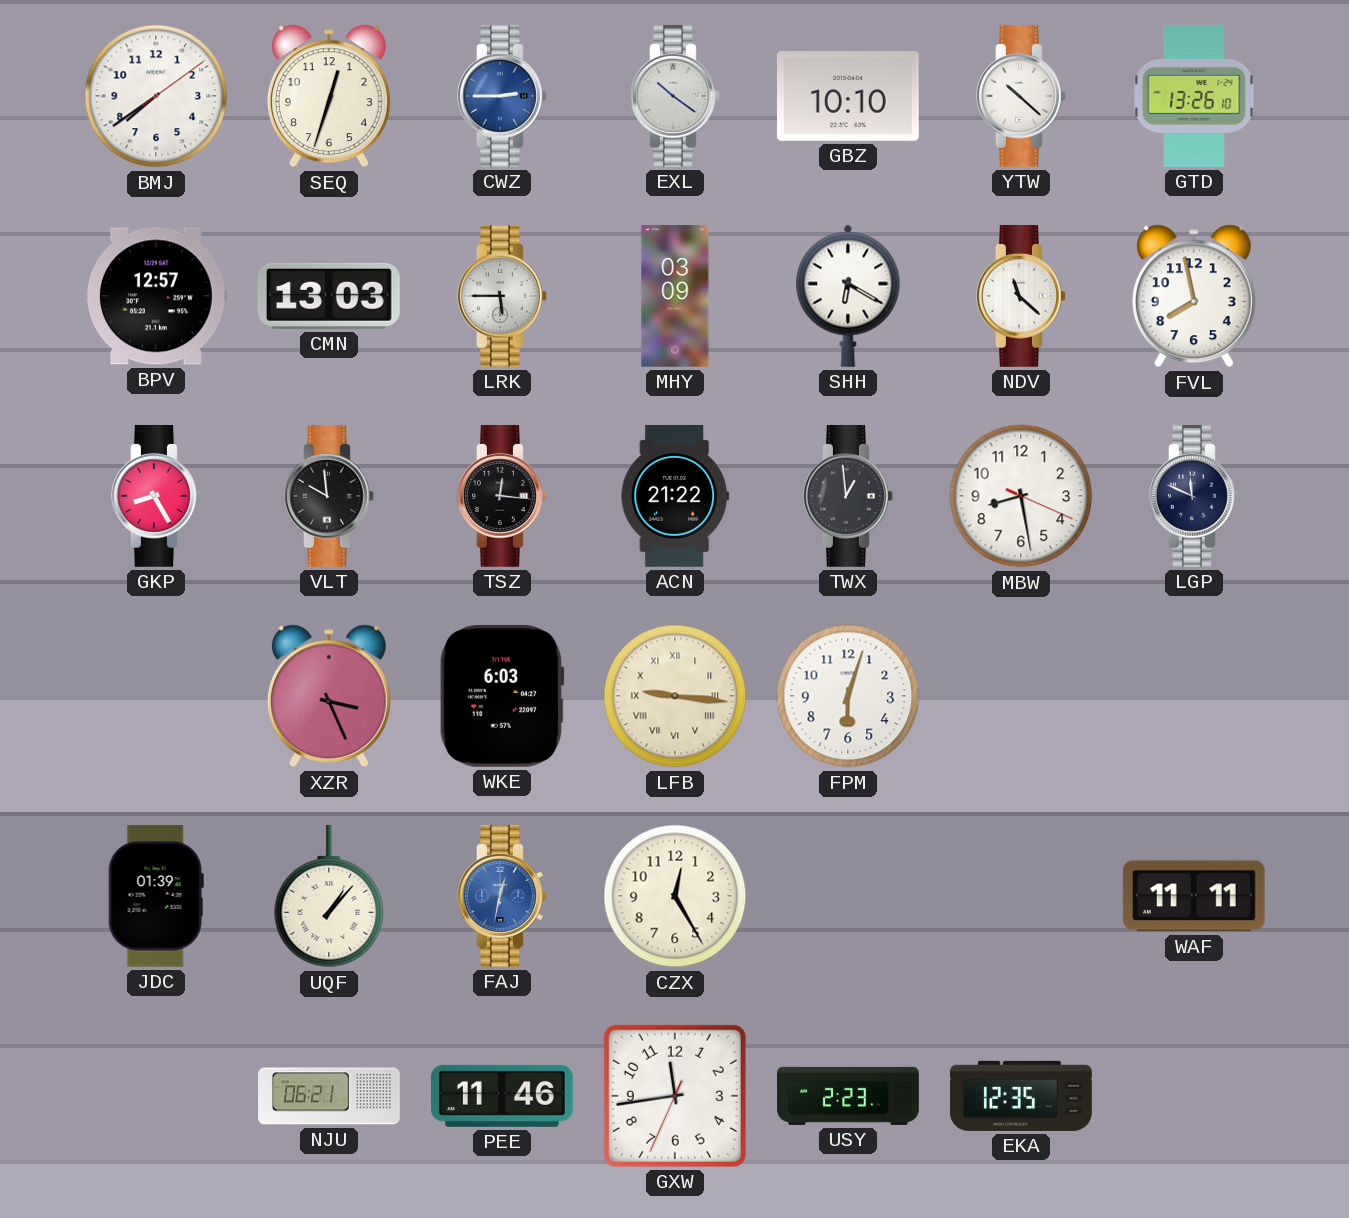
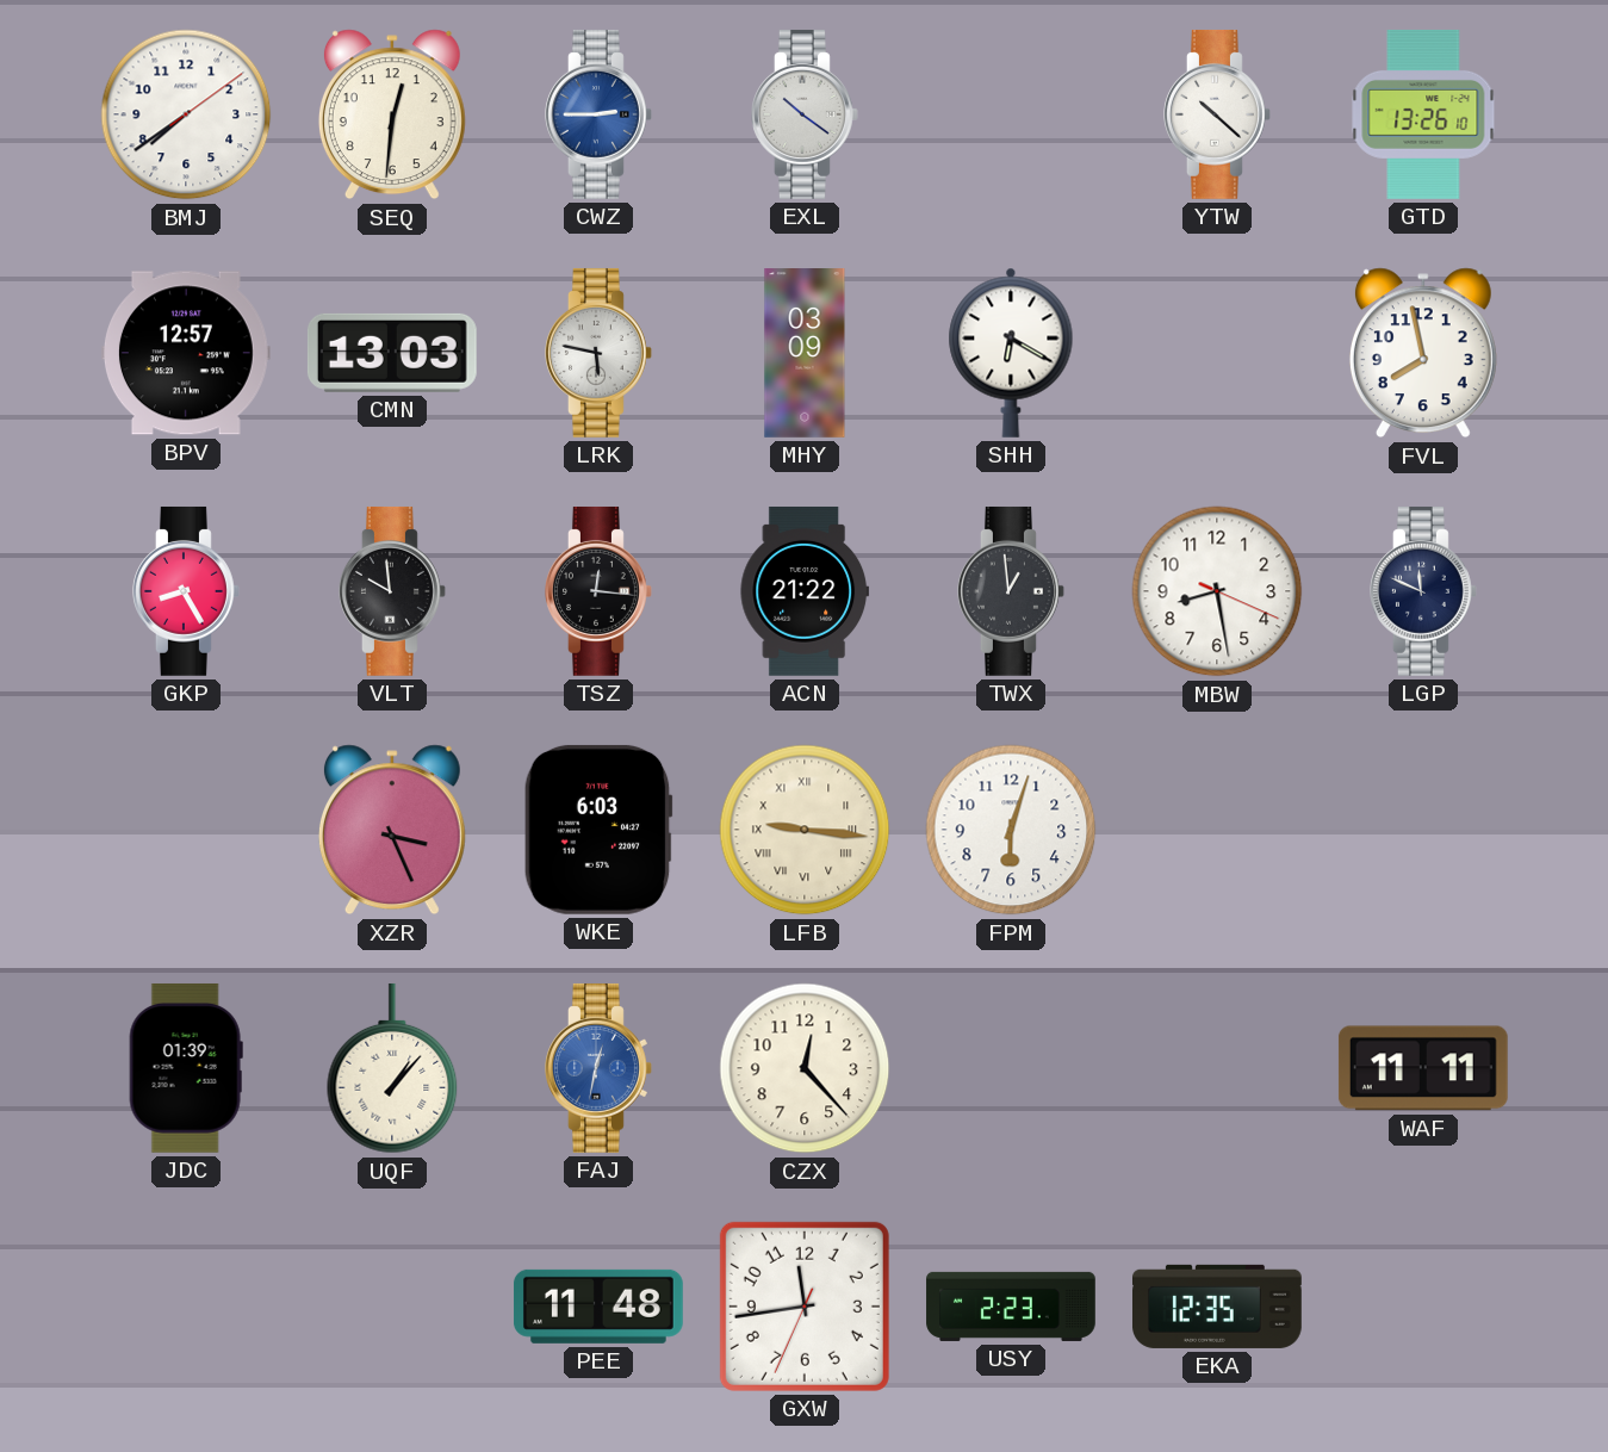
SEQ: 12:33 -> 12:31 (392, 114)
GBZ: 10:10 -> none (848, 97)
LRK: 5:45 -> 5:47 (600, 353)
NDV: 11:22 -> none (1022, 296)
CZX: 12:25 -> 12:23 (805, 1068)
NJU: 06:21 -> none (330, 1096)
PEE: 11:46 -> 11:48 (598, 1307)
